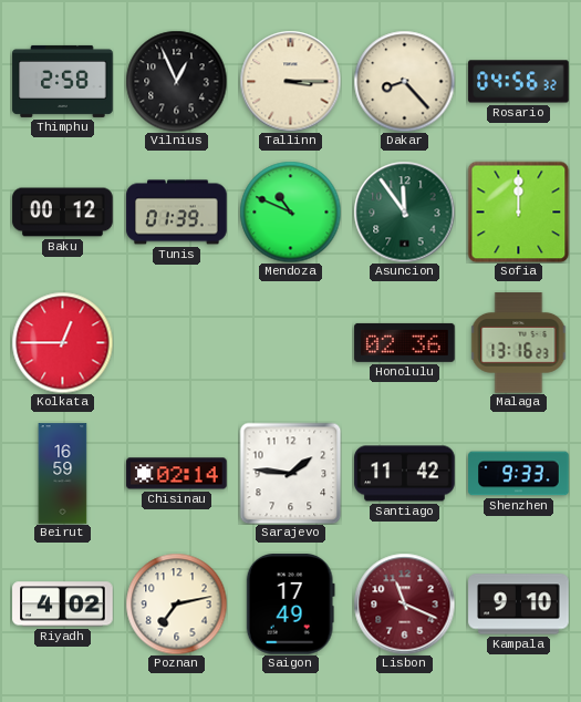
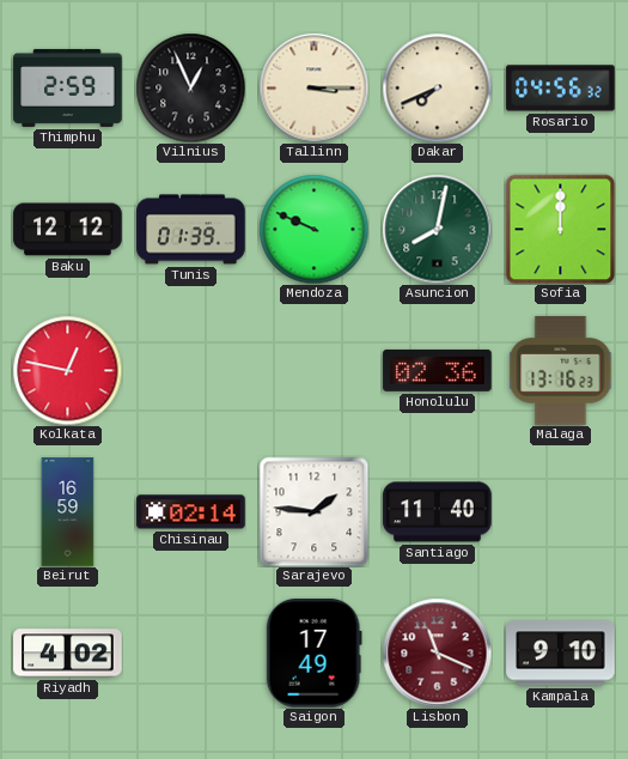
Thimphu: 2:58 -> 2:59 (68, 87)
Dakar: 8:23 -> 7:41 (437, 87)
Baku: 00:12 -> 12:12 (68, 230)
Mendoza: 10:49 -> 9:49 (313, 229)
Asuncion: 11:54 -> 8:02 (437, 229)
Kolkata: 12:45 -> 12:47 (67, 370)
Santiago: 11:42 -> 11:40 (438, 512)
Shenzhen: 9:33 -> none (519, 474)
Poznan: 7:13 -> none (176, 603)
